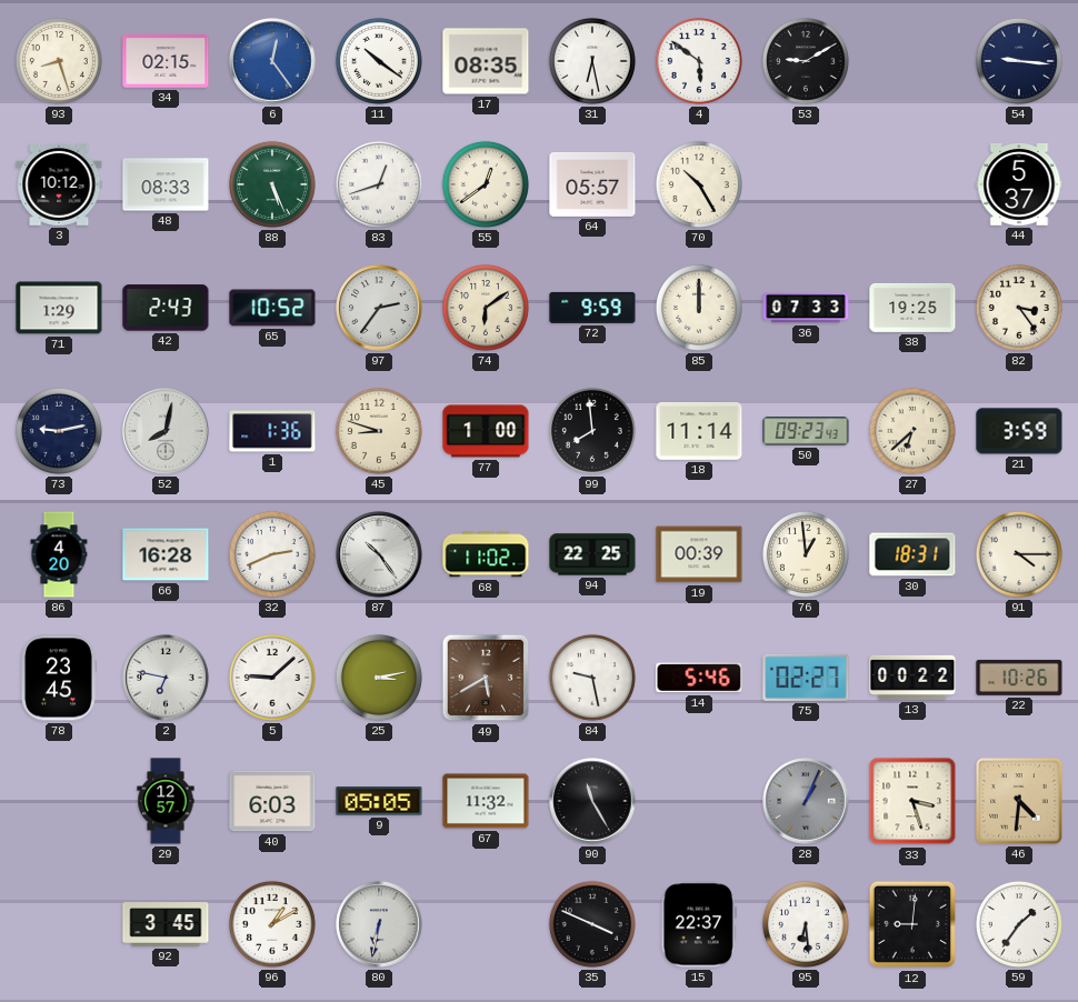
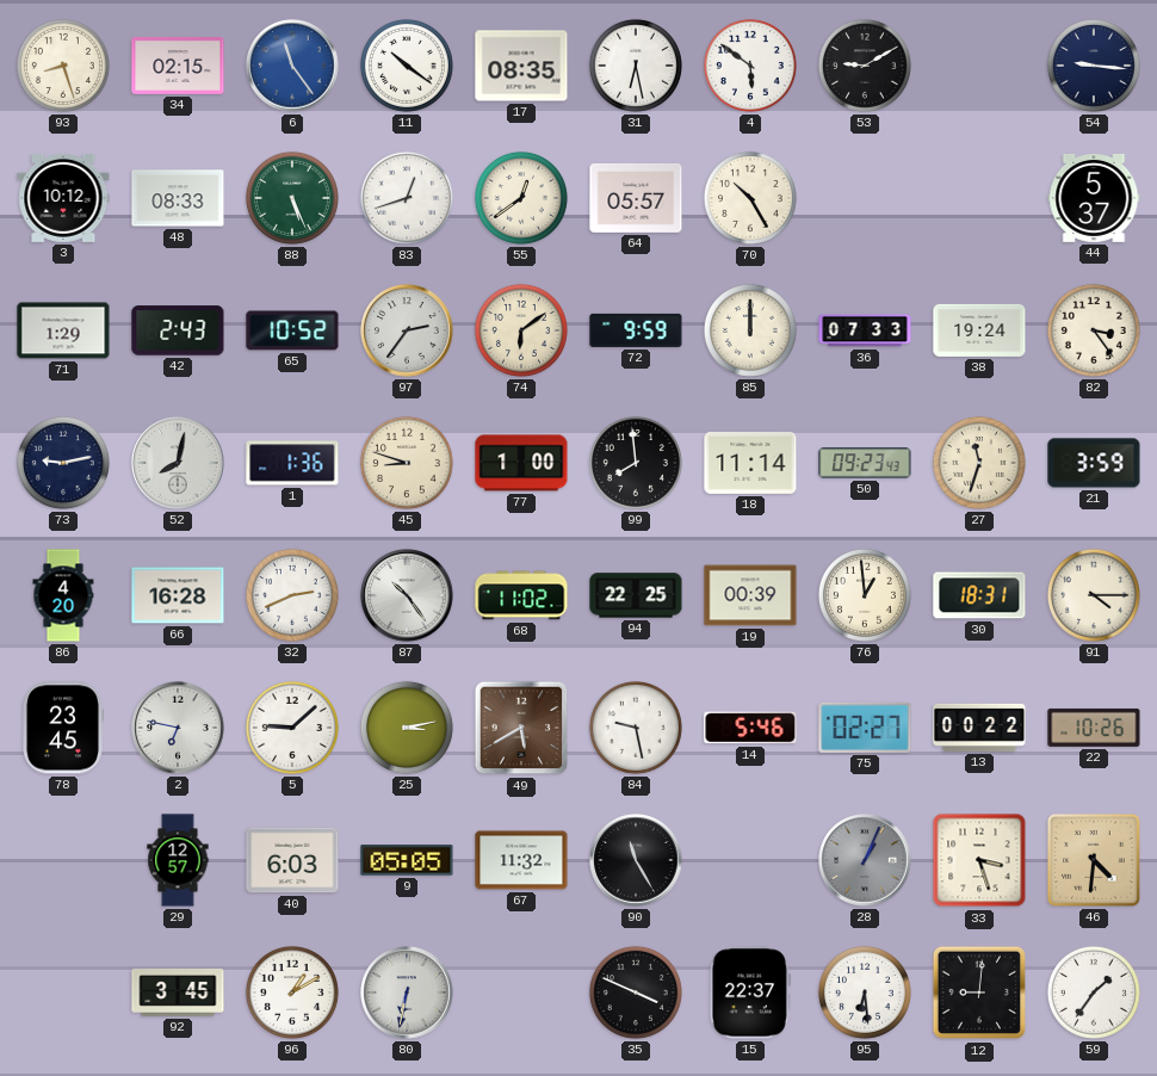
6: 12:24 -> 11:24 (292, 66)
38: 19:25 -> 19:24 (979, 330)
27: 6:38 -> 11:33 (979, 463)
